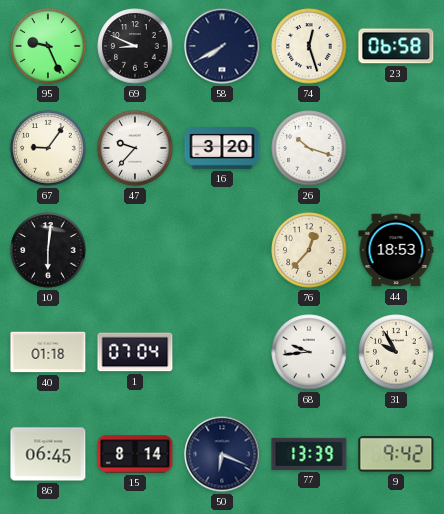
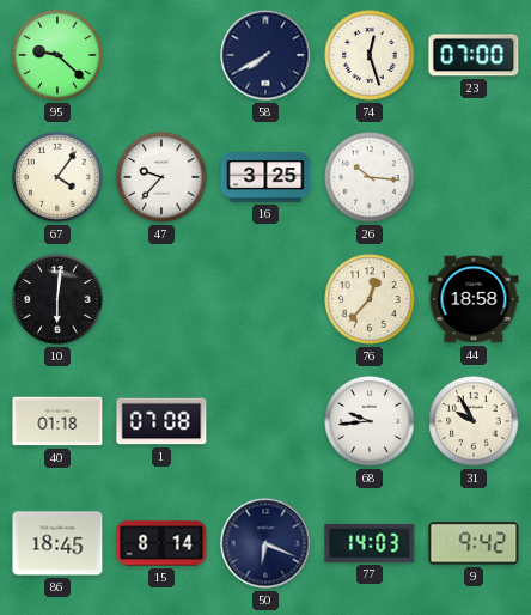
95: 9:26 -> 9:22 (57, 55)
69: 8:49 -> none (135, 46)
23: 06:58 -> 07:00 (474, 55)
67: 9:06 -> 4:06 (57, 177)
16: 3:20 -> 3:25 (265, 178)
26: 10:18 -> 10:16 (370, 177)
44: 18:53 -> 18:58 (474, 299)
1: 07:04 -> 07:08 (161, 421)
86: 06:45 -> 18:45 (57, 543)
77: 13:39 -> 14:03 (370, 543)
